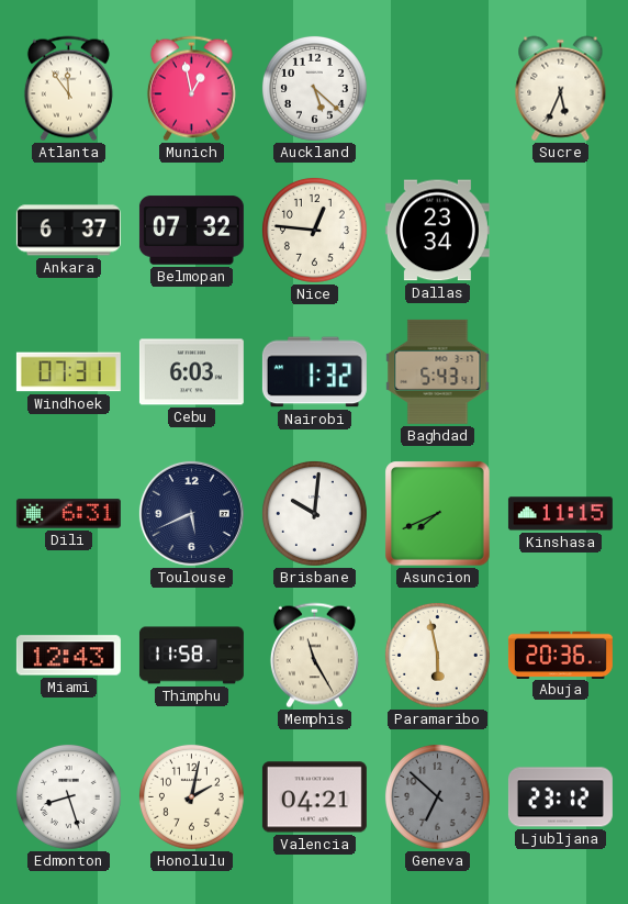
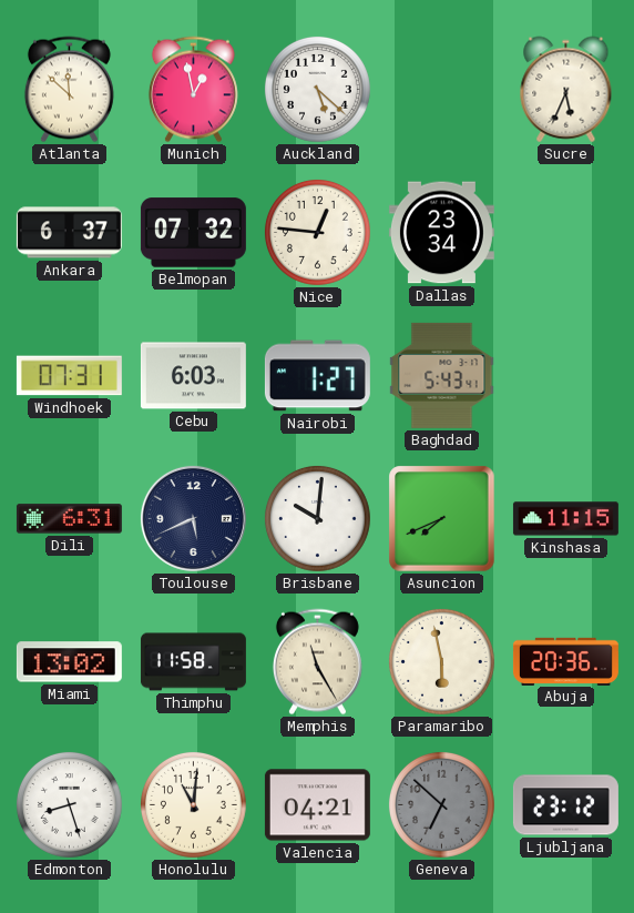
Atlanta: 11:54 -> 11:52 (69, 90)
Nairobi: 1:32 -> 1:27 (317, 376)
Miami: 12:43 -> 13:02 (69, 662)
Honolulu: 2:02 -> 11:01 (194, 805)
